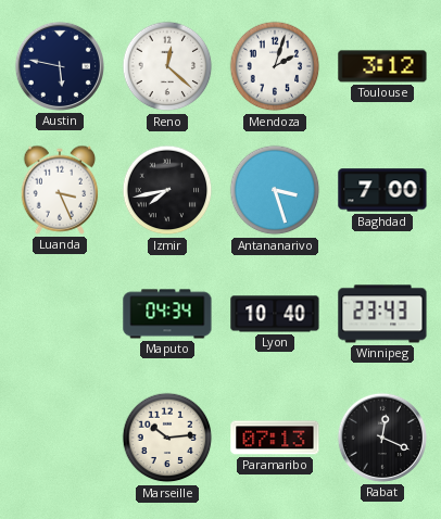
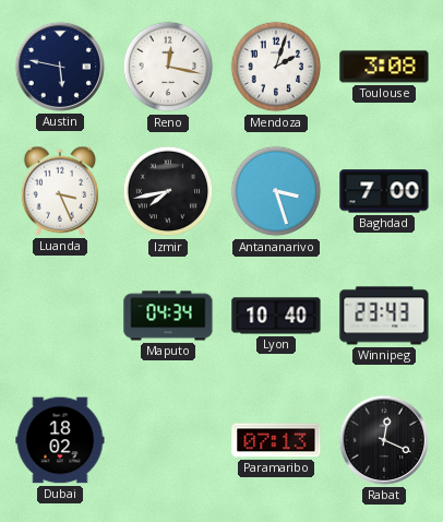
Reno: 12:22 -> 12:17 (168, 67)
Toulouse: 3:12 -> 3:08 (384, 67)
Dubai: none -> 18:02 (60, 440)
Marseille: 10:14 -> none (167, 438)
